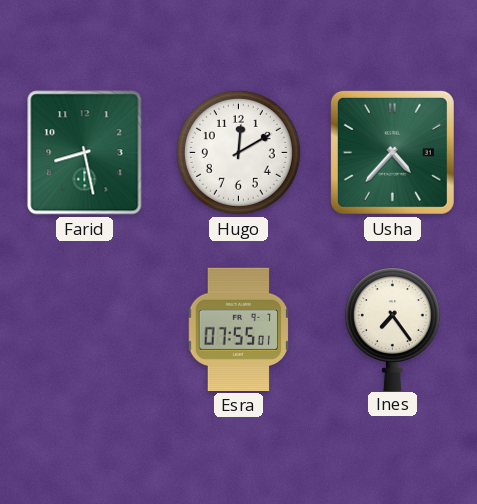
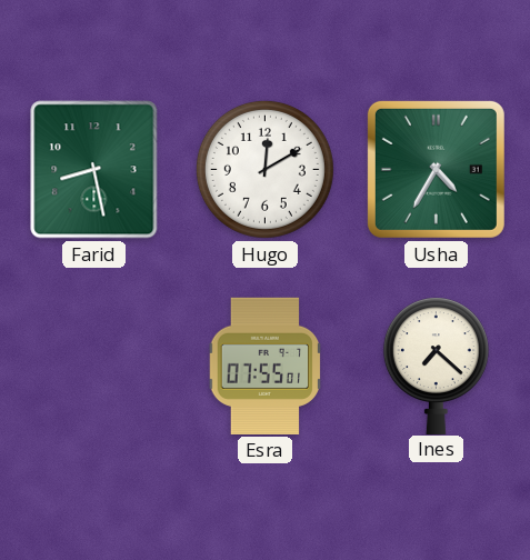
Usha: 4:37 -> 4:35 (436, 169)
Ines: 7:24 -> 7:22 (436, 366)
